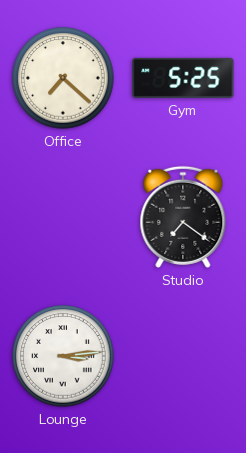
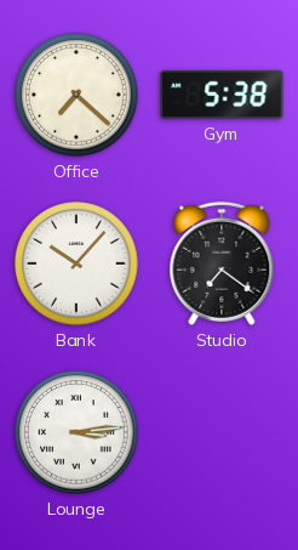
Gym: 5:25 -> 5:38 (222, 95)
Bank: none -> 10:07 (76, 263)
